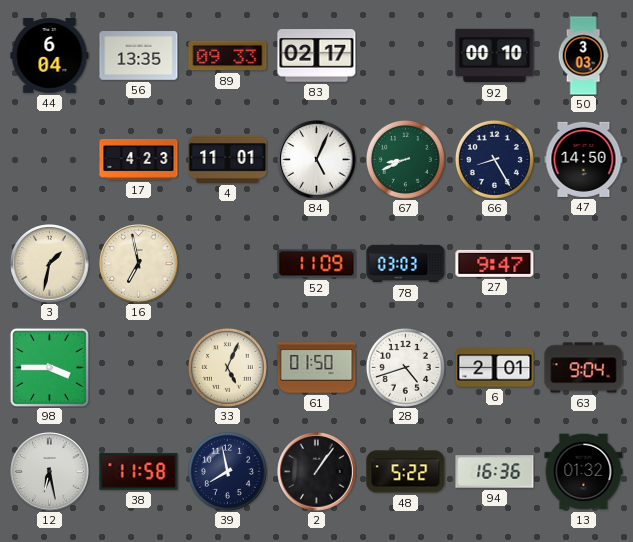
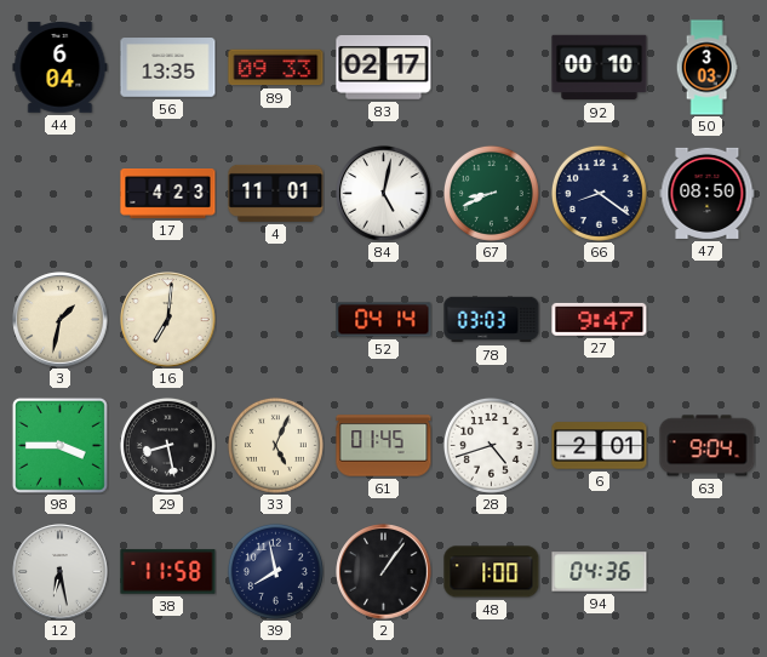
84: 5:04 -> 5:02 (384, 194)
66: 8:25 -> 8:21 (599, 193)
47: 14:50 -> 08:50 (708, 193)
16: 6:58 -> 7:01 (168, 320)
52: 11:09 -> 04:14 (384, 320)
29: none -> 8:28 (167, 445)
61: 01:50 -> 01:45 (384, 446)
48: 5:22 -> 1:00 (492, 572)
94: 16:36 -> 04:36 (600, 572)
13: 01:32 -> none (584, 472)
